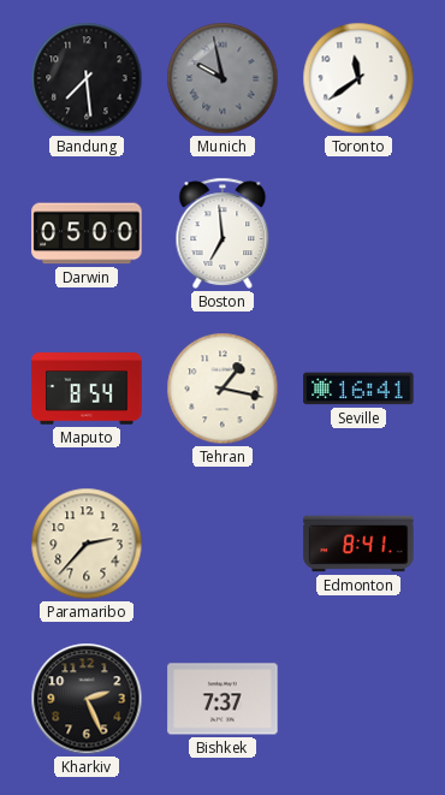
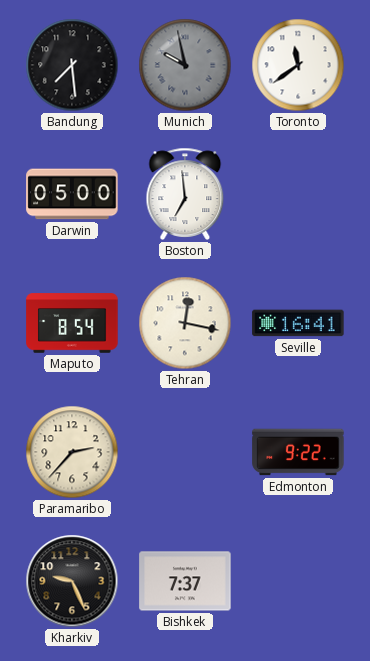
Tehran: 1:17 -> 12:17 (185, 323)
Edmonton: 8:41 -> 9:22 (298, 452)
Kharkiv: 2:26 -> 9:26 (72, 581)
